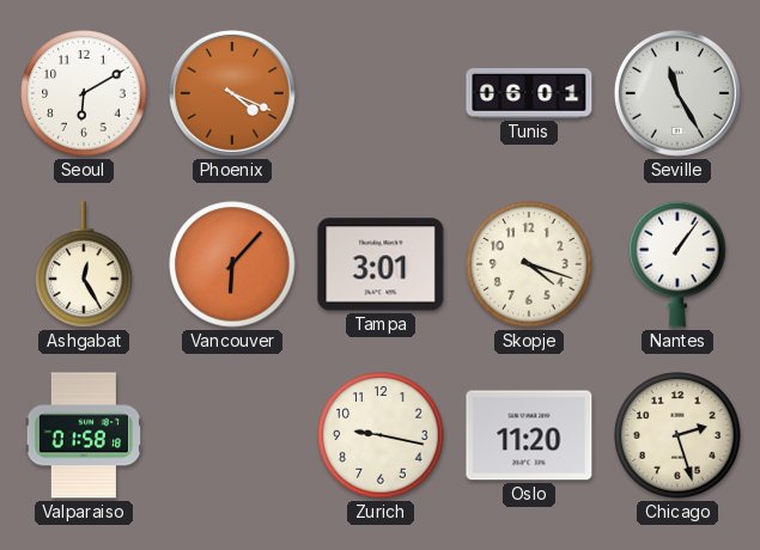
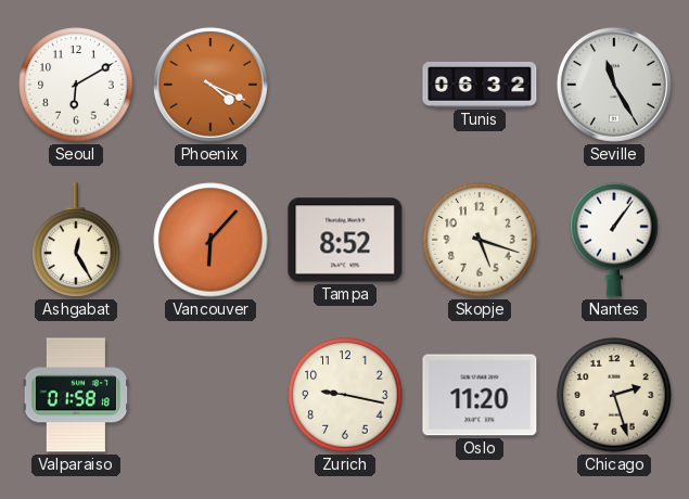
Tunis: 06:01 -> 06:32 (480, 85)
Tampa: 3:01 -> 8:52 (345, 240)
Skopje: 4:18 -> 5:18 (480, 240)
